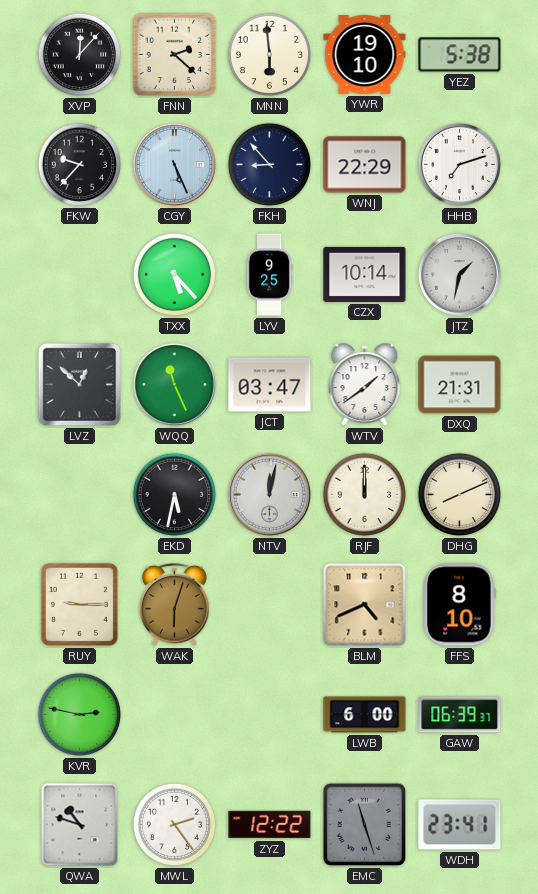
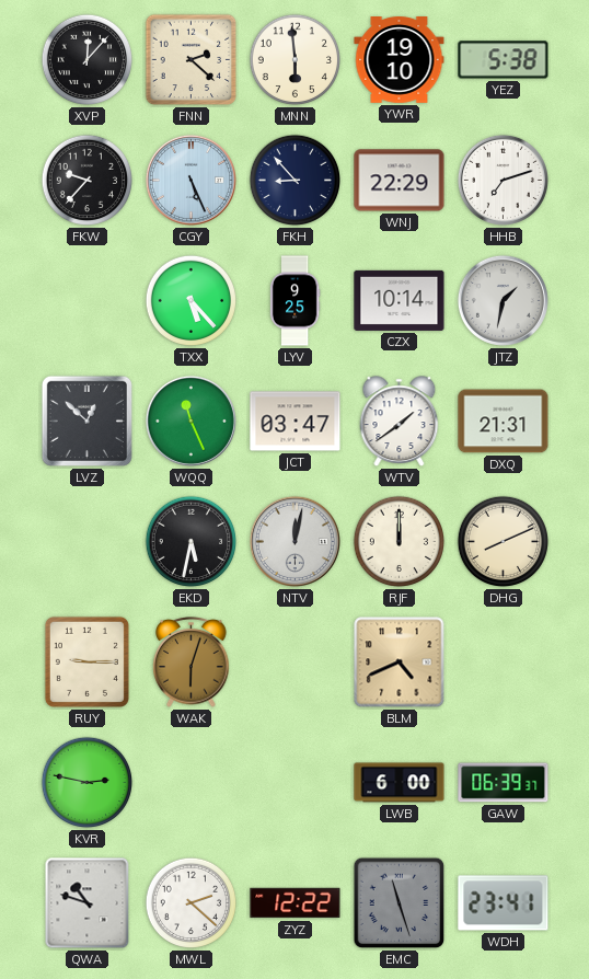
FFS: 8:10 -> none (460, 605)
MWL: 2:24 -> 2:22 (192, 903)
